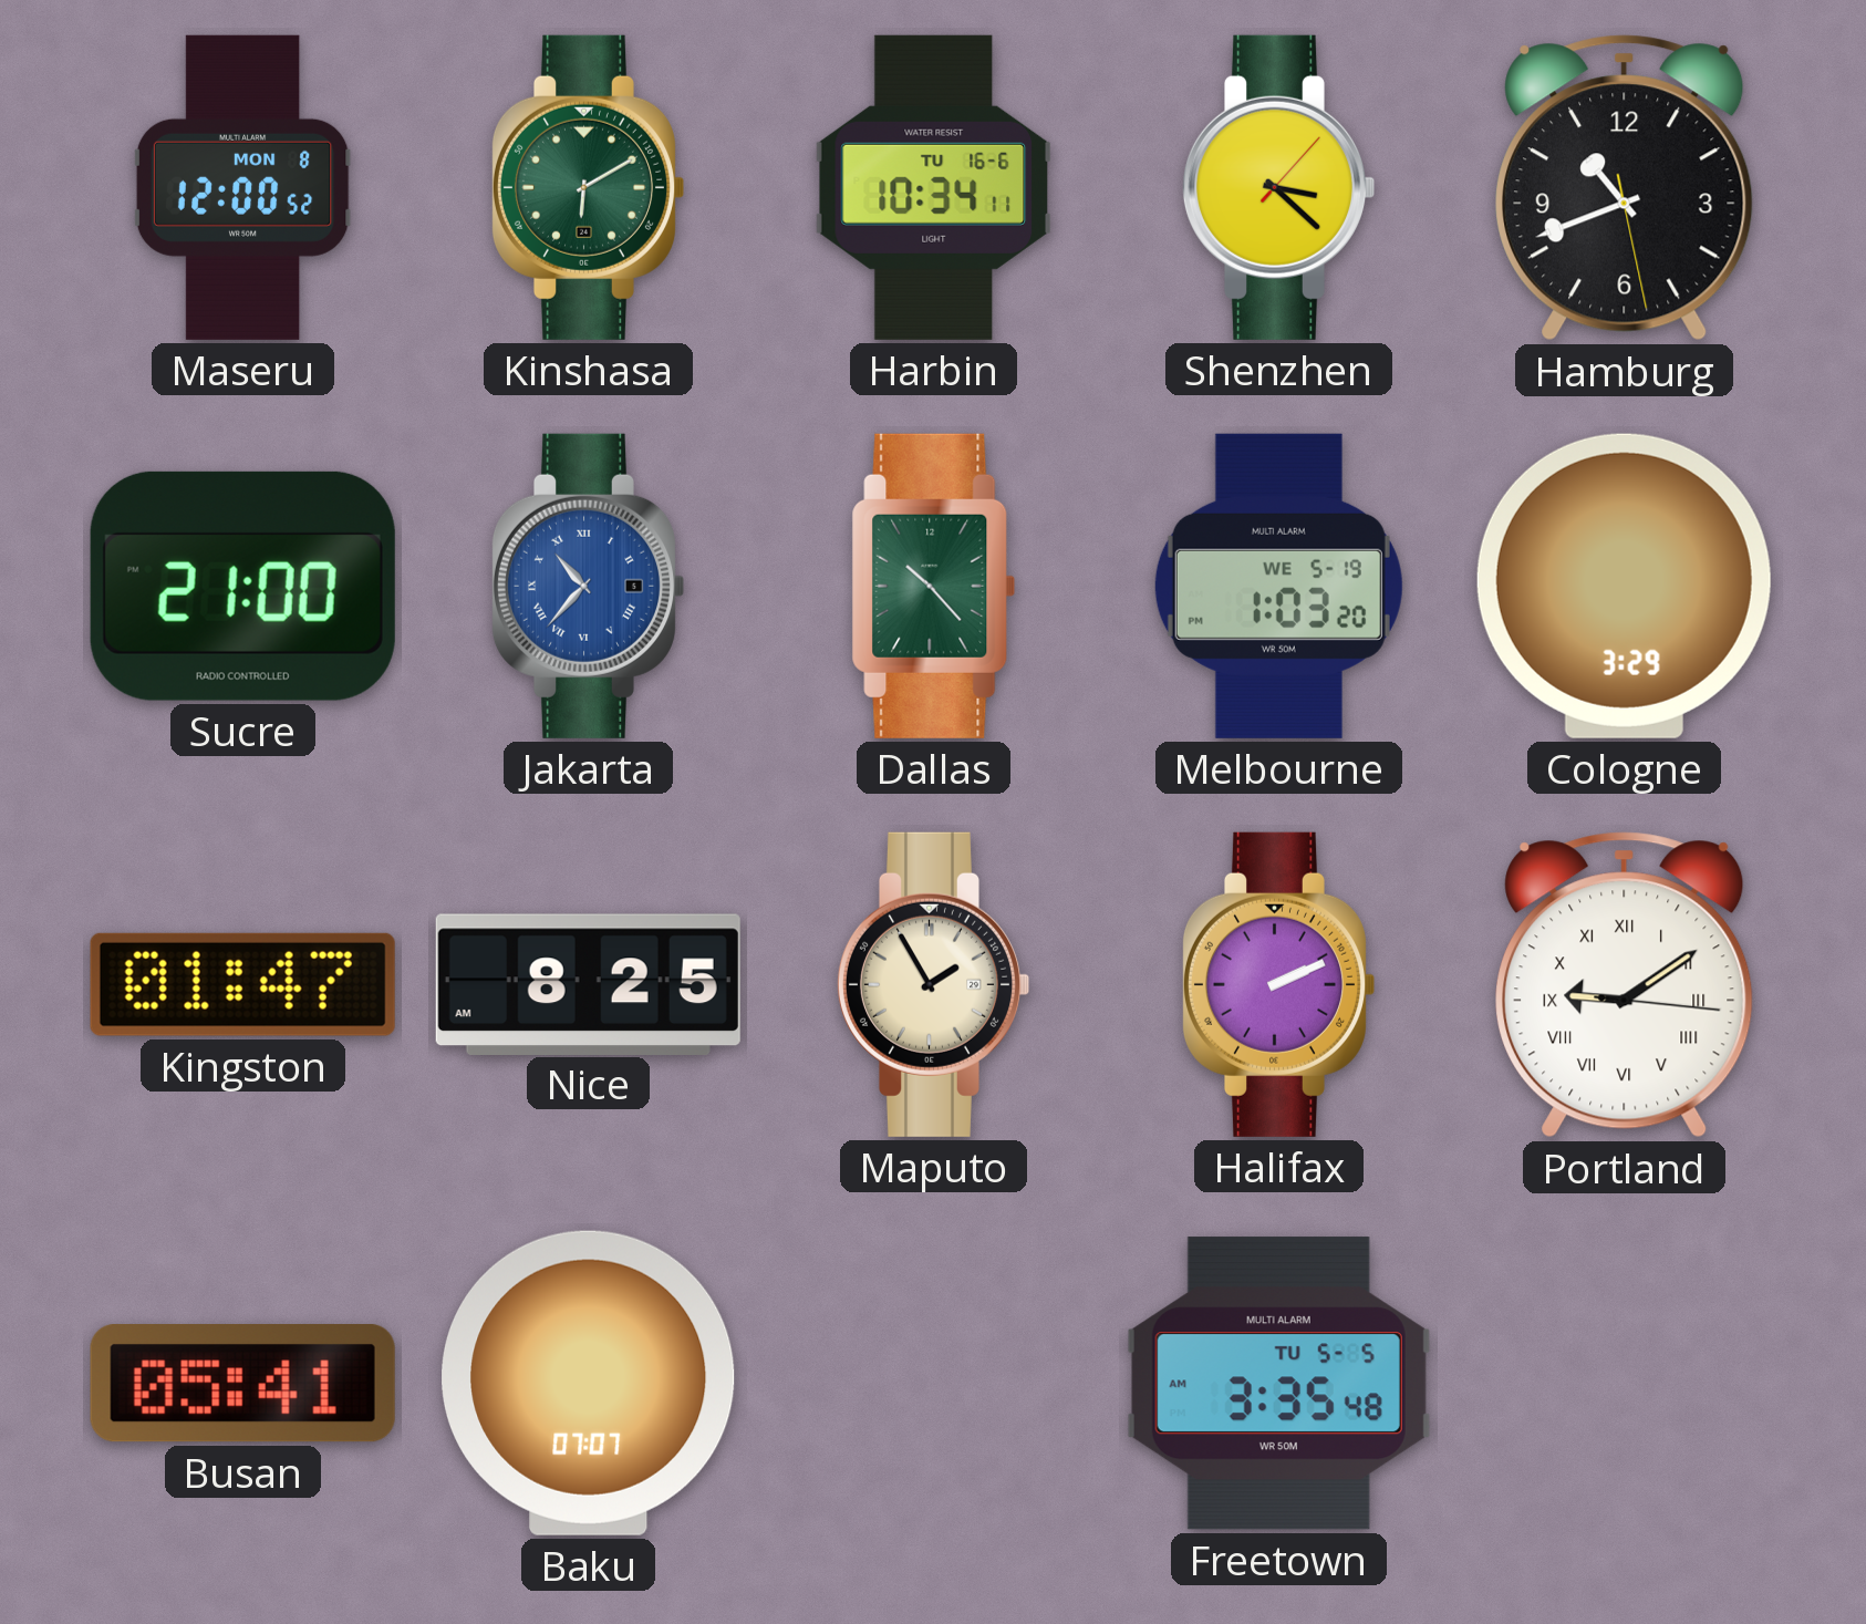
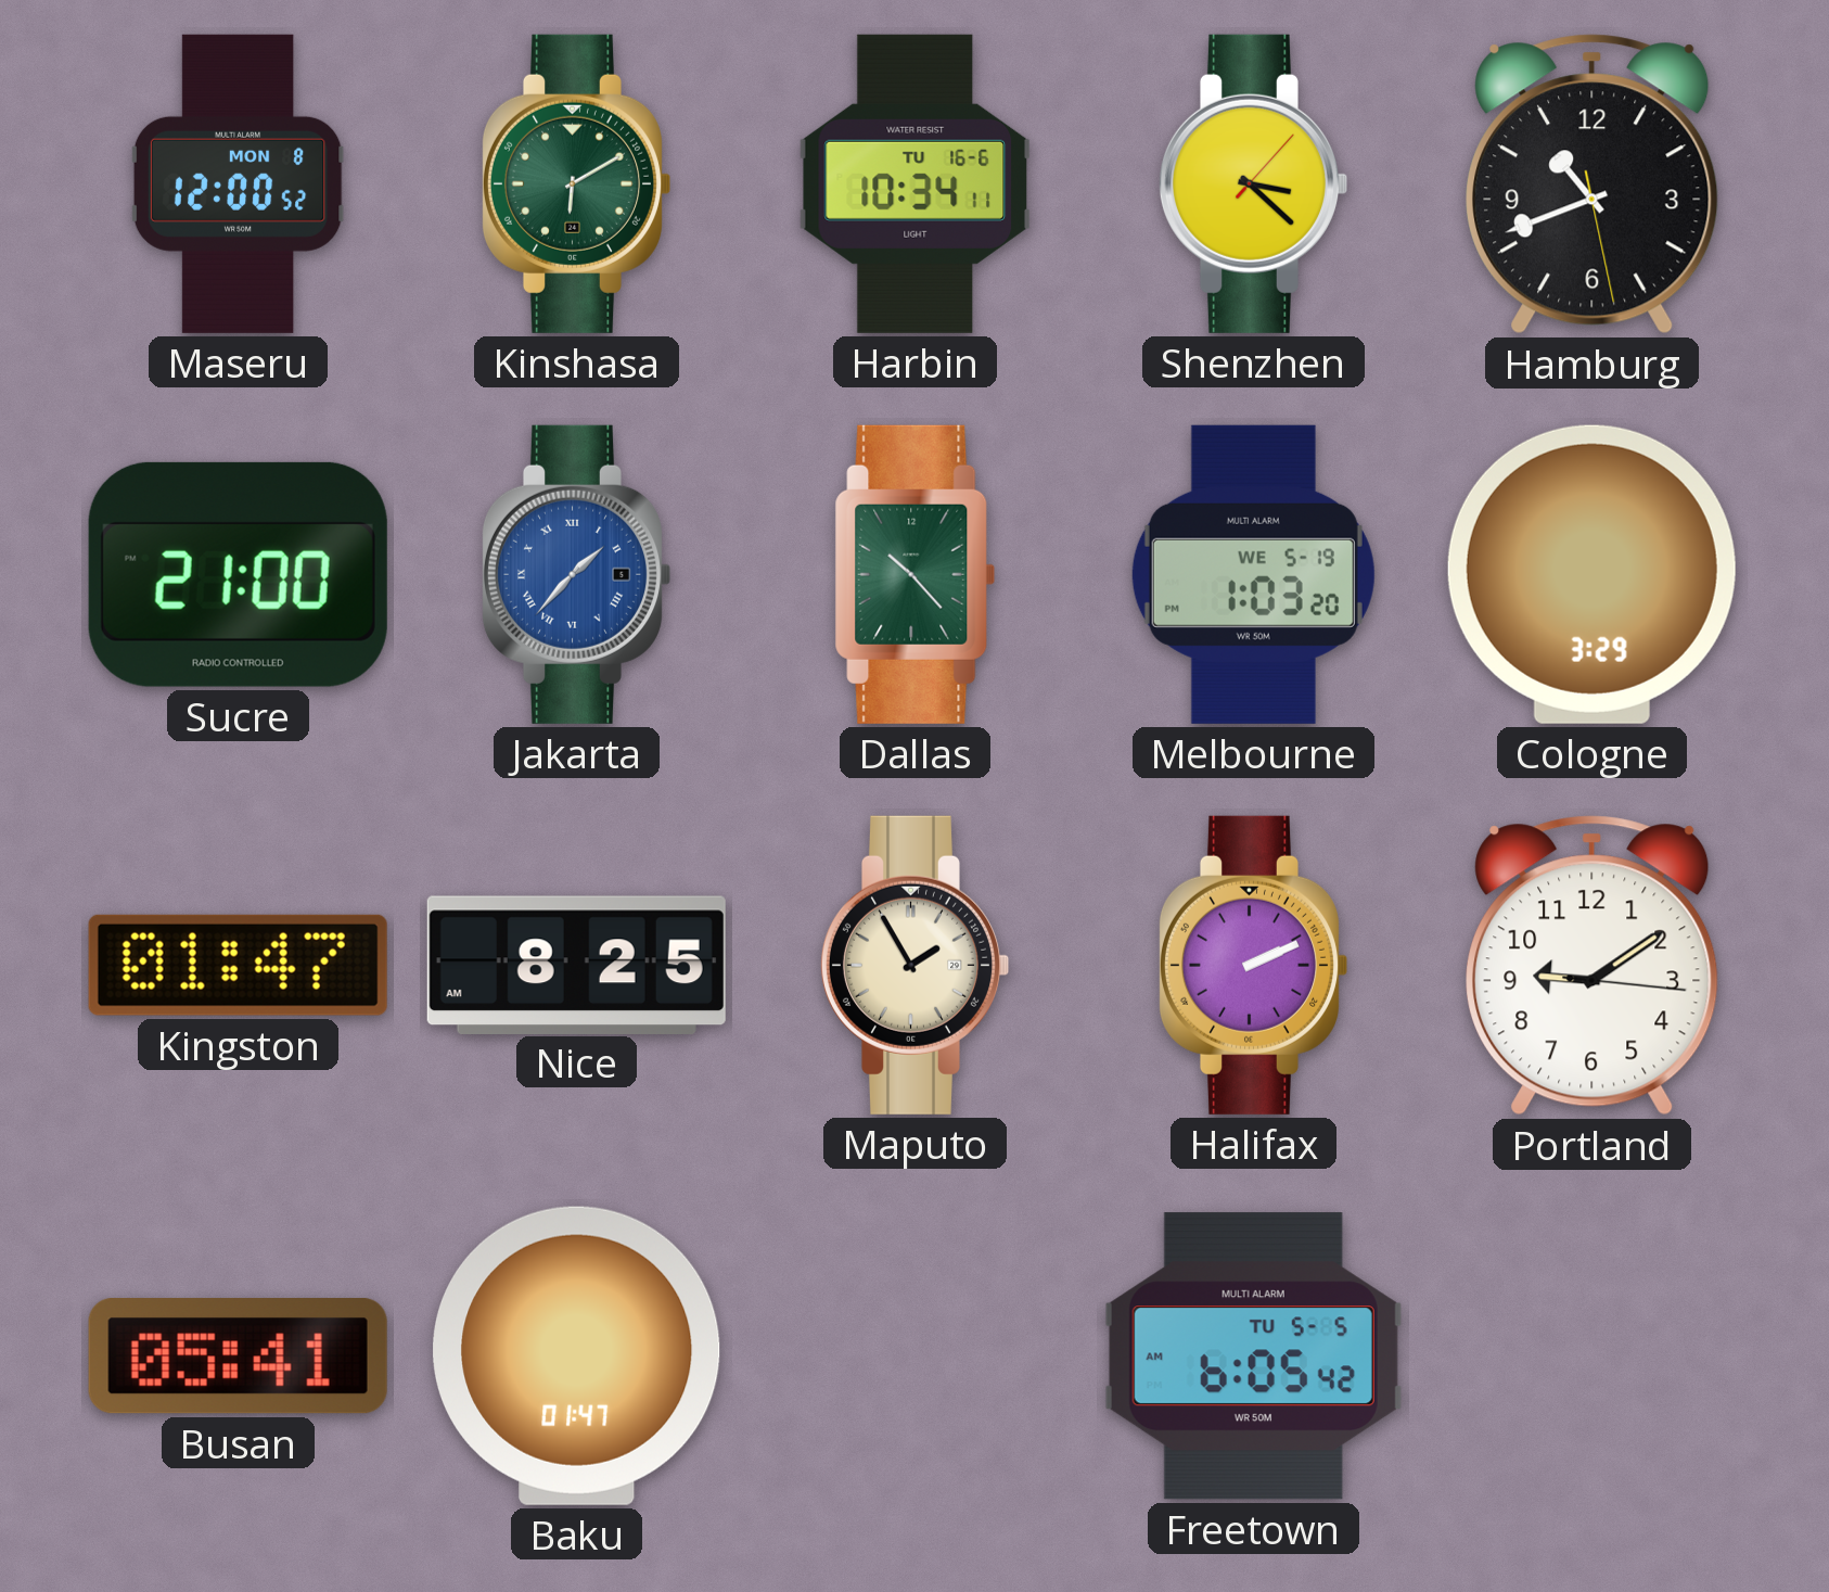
Jakarta: 10:37 -> 1:37 (575, 574)
Portland numerals: Roman -> Arabic (1593, 966)
Baku: 07:07 -> 01:47 (577, 1355)
Freetown: 3:35 -> 6:05 (1253, 1357)
